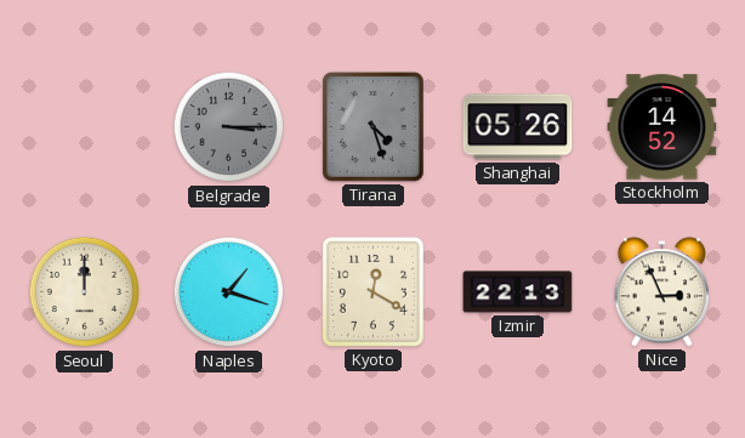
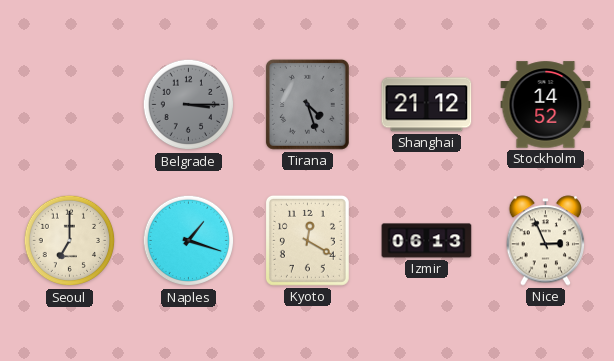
Shanghai: 05:26 -> 21:12 (427, 105)
Seoul: 12:00 -> 7:00 (70, 241)
Izmir: 22:13 -> 06:13 (427, 241)
